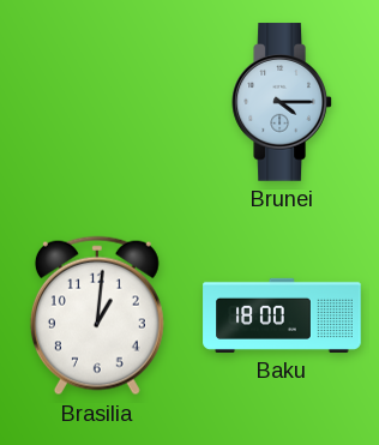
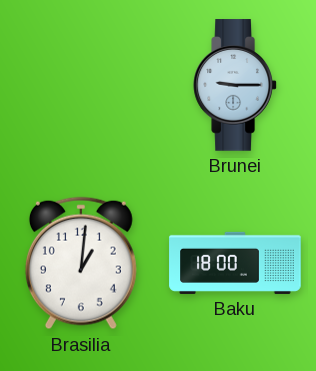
Brunei: 4:15 -> 9:15 (235, 85)
